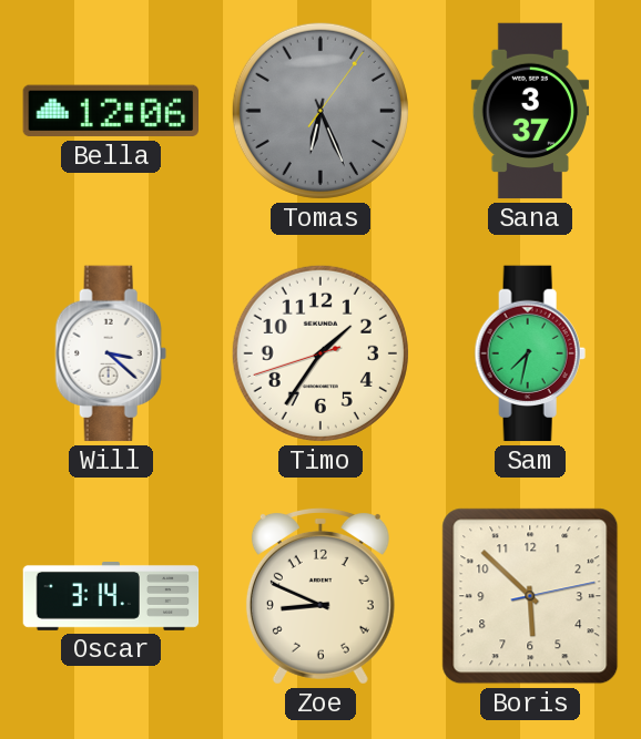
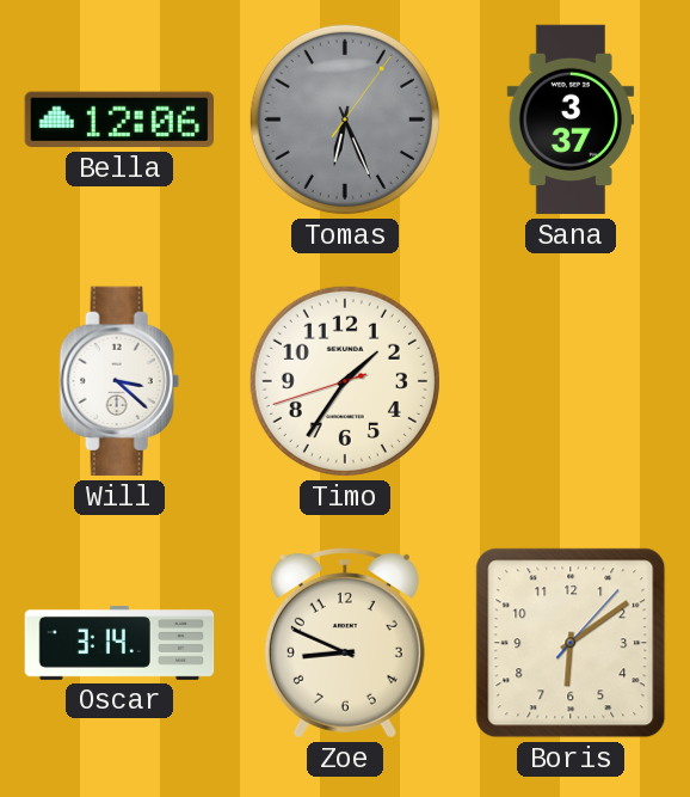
Sam: 7:32 -> none (530, 353)
Boris: 5:52 -> 6:09 (571, 643)
